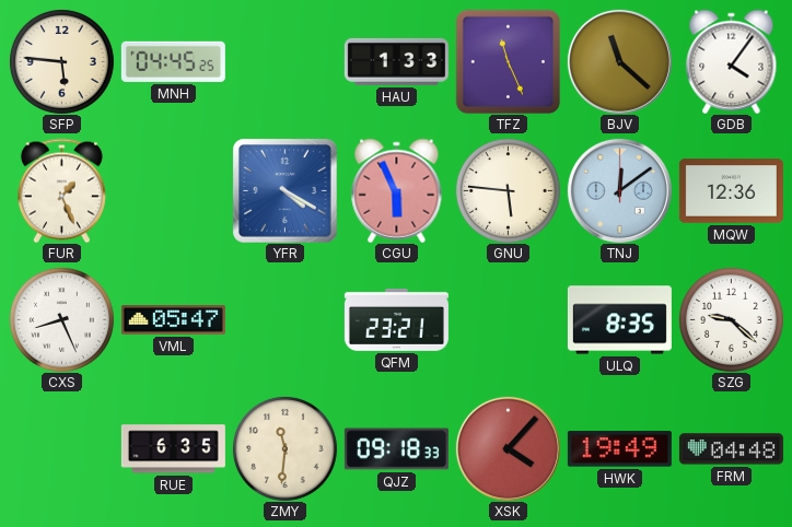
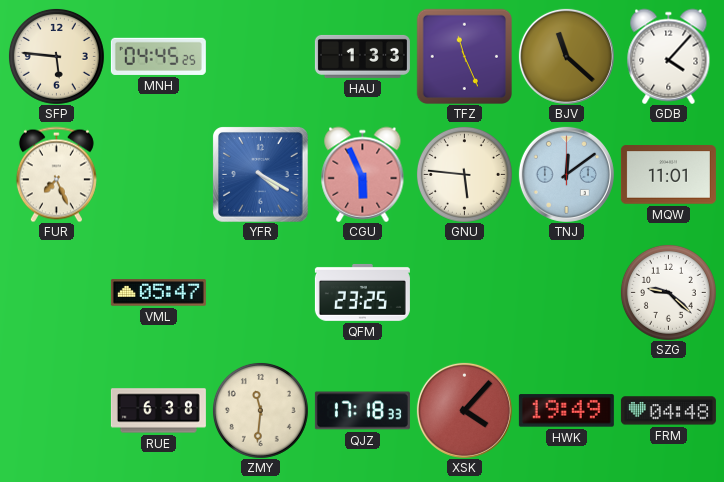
GDB: 4:06 -> 4:07 (669, 56)
FUR: 1:26 -> 7:26 (56, 174)
MQW: 12:36 -> 11:01 (668, 175)
CXS: 8:26 -> none (61, 319)
QFM: 23:21 -> 23:25 (362, 292)
ULQ: 8:35 -> none (619, 320)
RUE: 6:35 -> 6:38 (158, 411)
QJZ: 09:18 -> 17:18 (362, 411)
